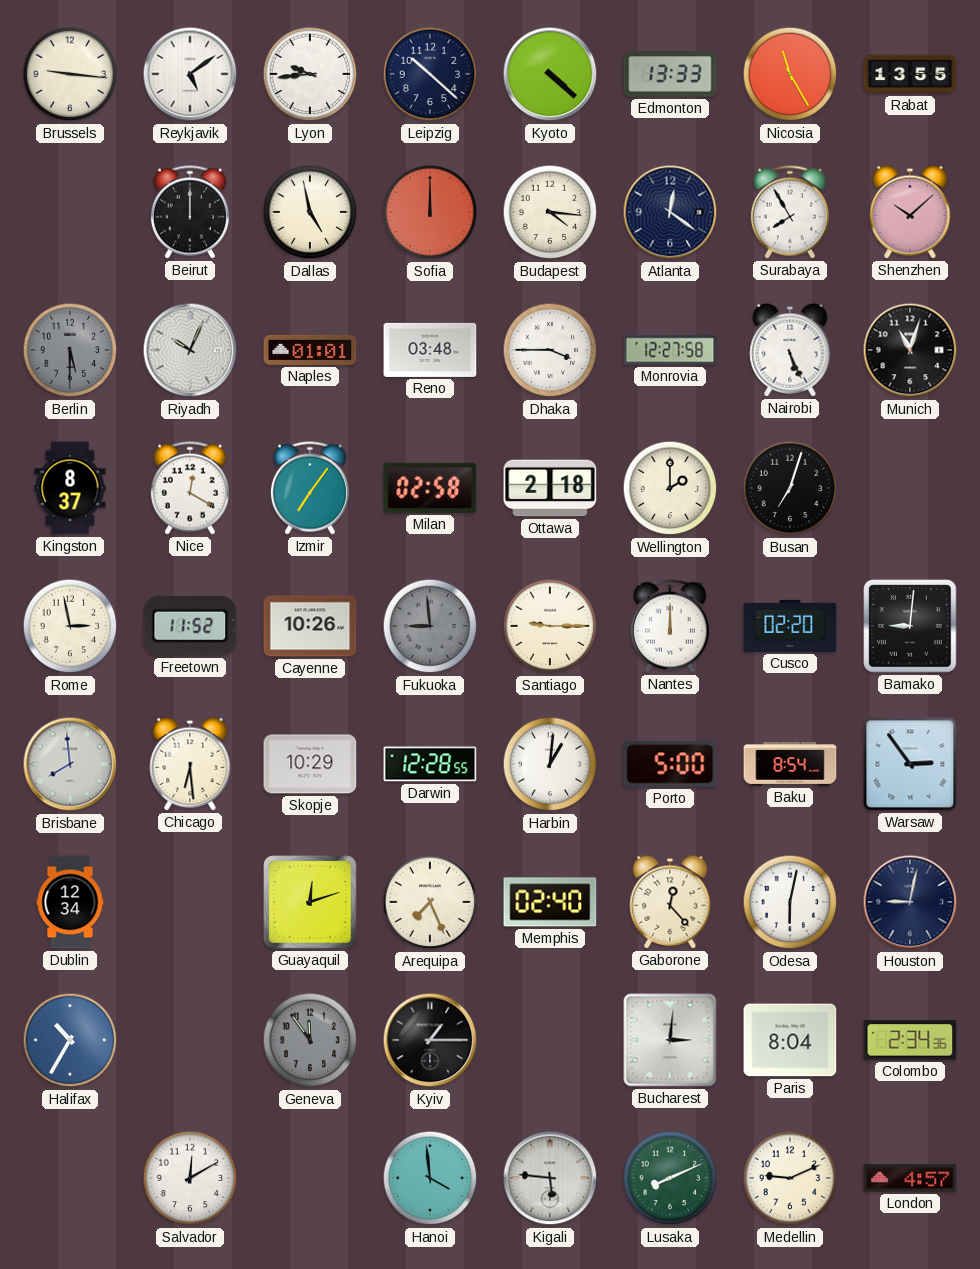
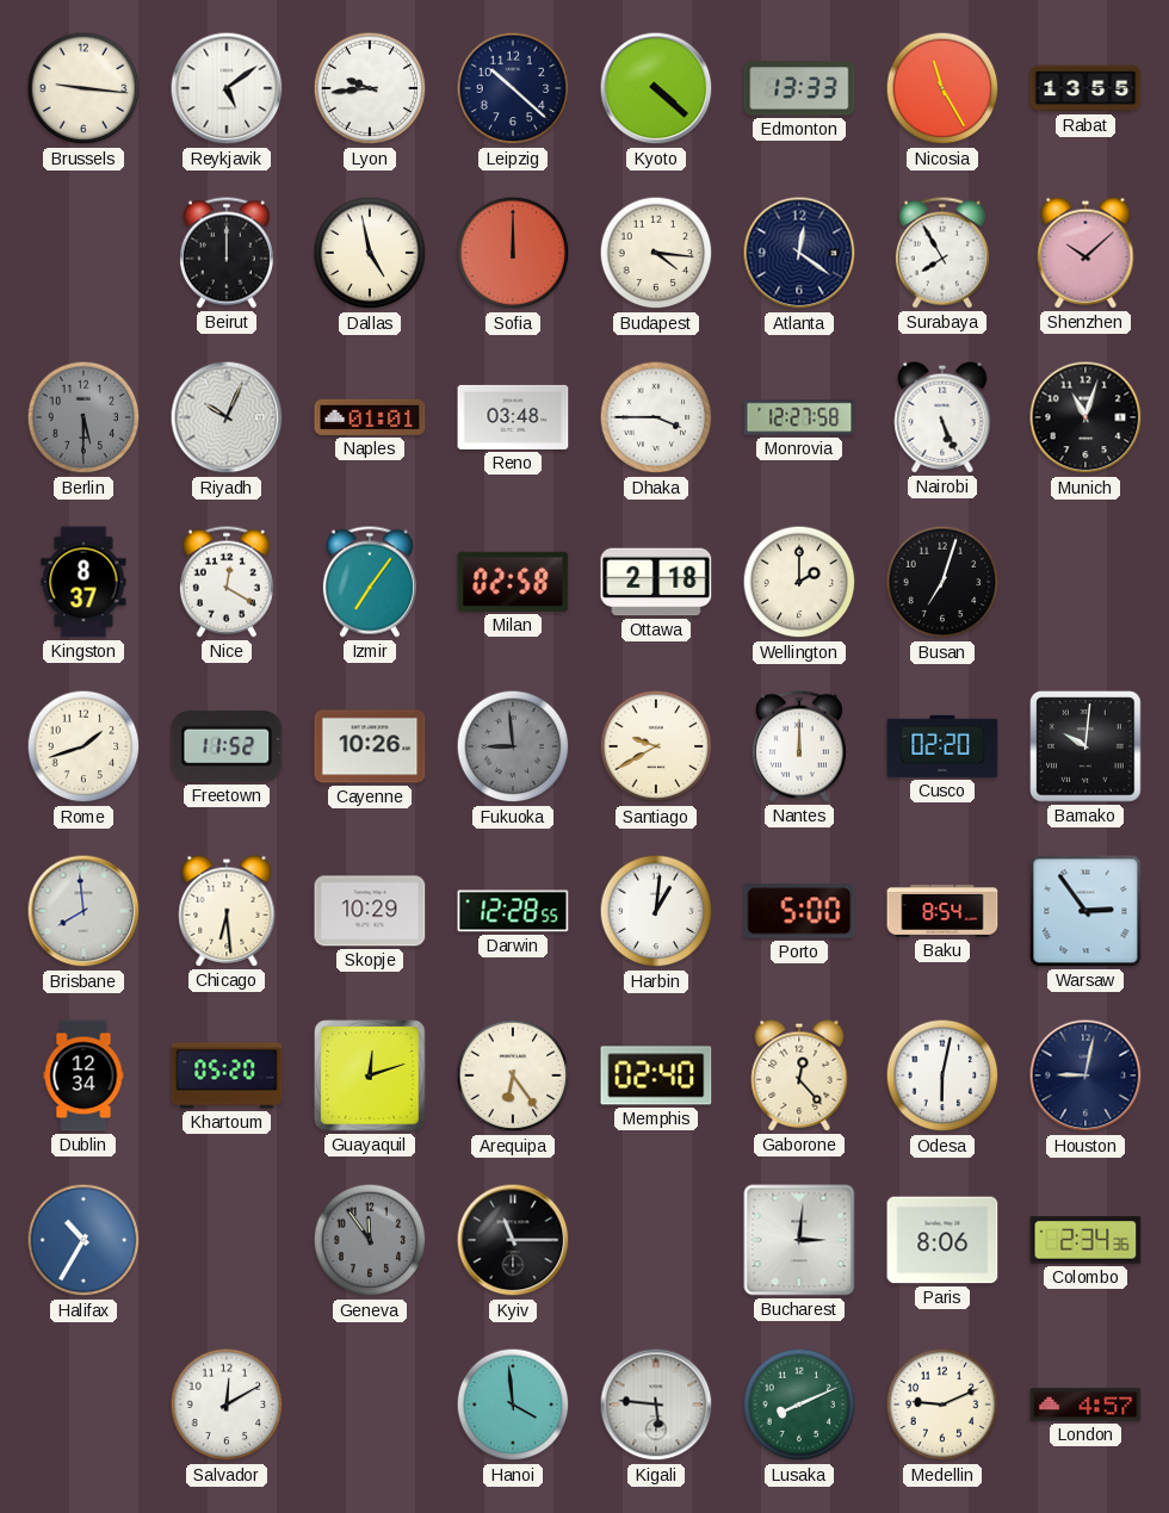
Rome: 2:58 -> 1:42 (83, 746)
Santiago: 9:15 -> 9:40 (656, 746)
Bamako: 9:01 -> 10:01 (1085, 746)
Khartoum: none -> 05:20 (227, 1075)
Arequipa: 7:26 -> 6:24 (513, 1075)
Kyiv: 1:15 -> 11:15 (513, 1240)
Paris: 8:04 -> 8:06 (942, 1240)
